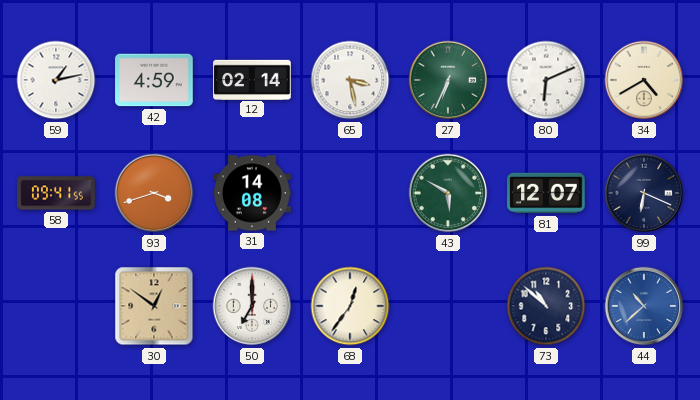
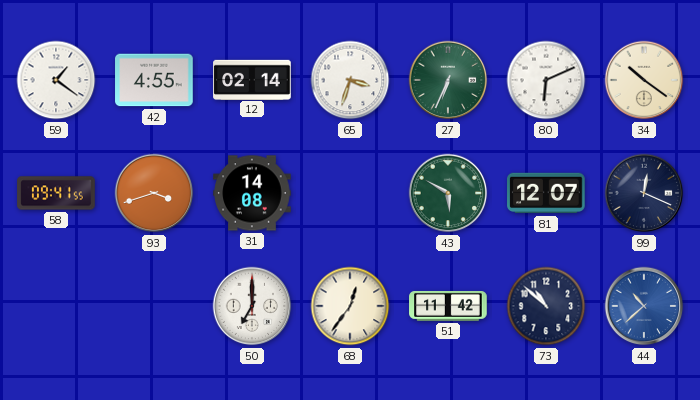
59: 1:13 -> 1:21 (56, 80)
42: 4:59 -> 4:55 (154, 80)
65: 3:28 -> 3:33 (350, 80)
34: 4:40 -> 10:21 (644, 80)
99: 6:19 -> 12:19 (644, 193)
30: 12:51 -> none (154, 306)
51: none -> 11:42 (448, 306)
